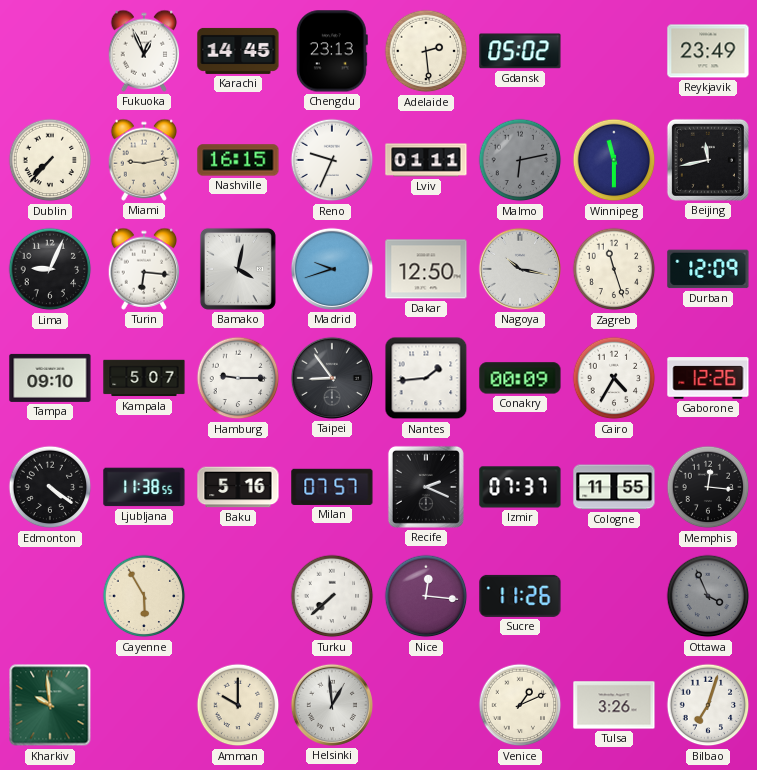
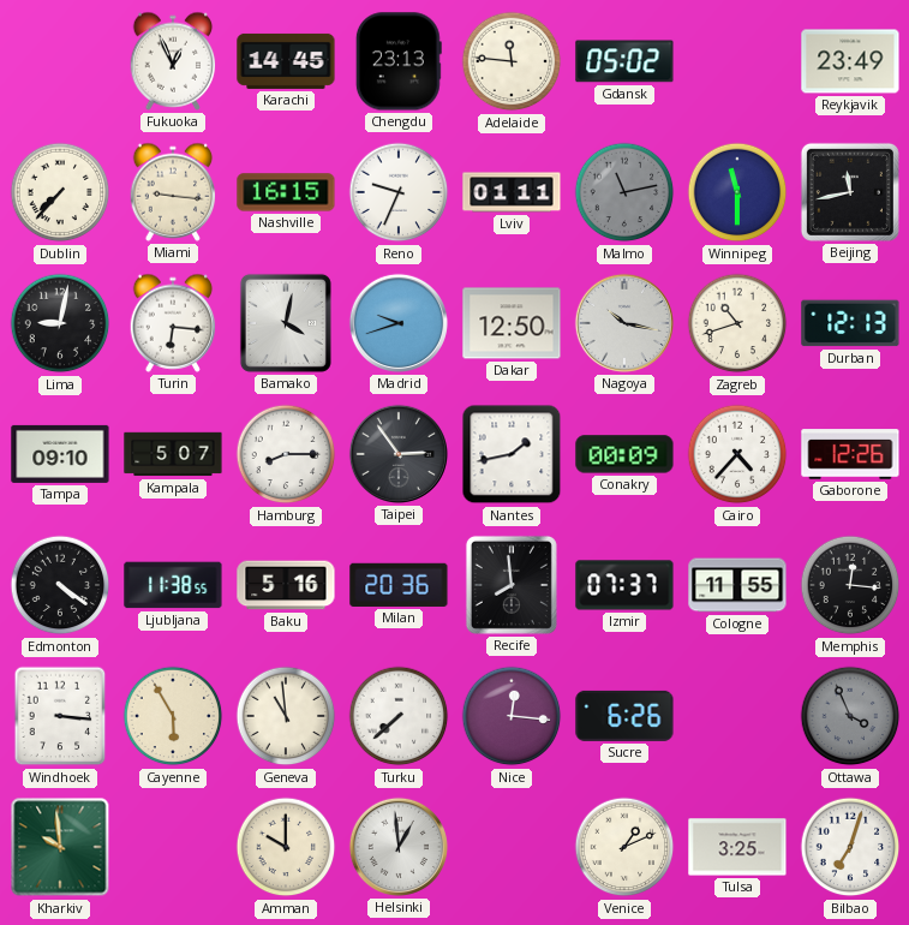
Adelaide: 2:29 -> 11:46 (512, 61)
Miami: 9:13 -> 9:16 (173, 192)
Malmo: 6:13 -> 11:13 (624, 192)
Lima: 9:04 -> 9:02 (60, 323)
Zagreb: 11:27 -> 10:42 (737, 323)
Durban: 12:09 -> 12:13 (850, 323)
Hamburg: 9:15 -> 8:15 (286, 454)
Taipei: 8:54 -> 2:54 (399, 454)
Nantes: 1:44 -> 1:43 (512, 454)
Cairo: 4:35 -> 4:37 (737, 454)
Milan: 07:57 -> 20:36 (399, 585)
Recife: 2:19 -> 7:59 (512, 585)
Windhoek: none -> 3:16 (60, 716)
Geneva: none -> 10:59 (286, 716)
Sucre: 11:26 -> 6:26 (624, 716)
Tulsa: 3:26 -> 3:25 (737, 847)
